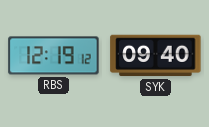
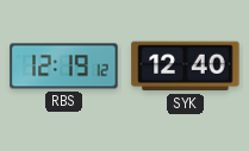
SYK: 09:40 -> 12:40 (186, 67)
